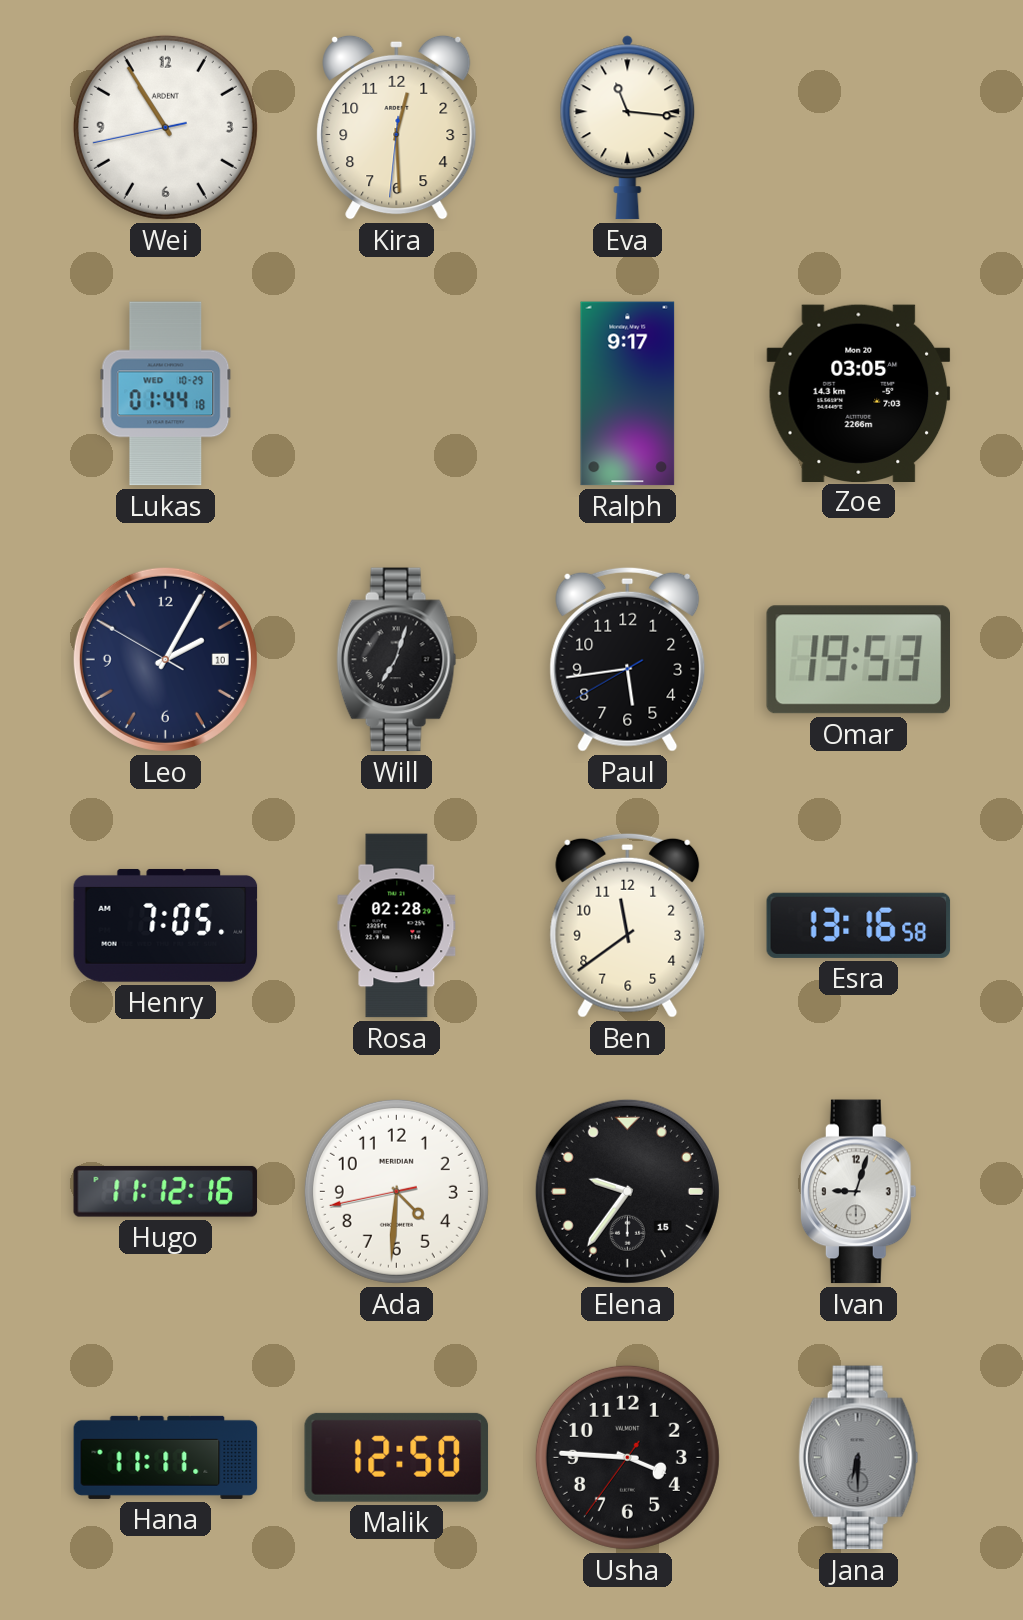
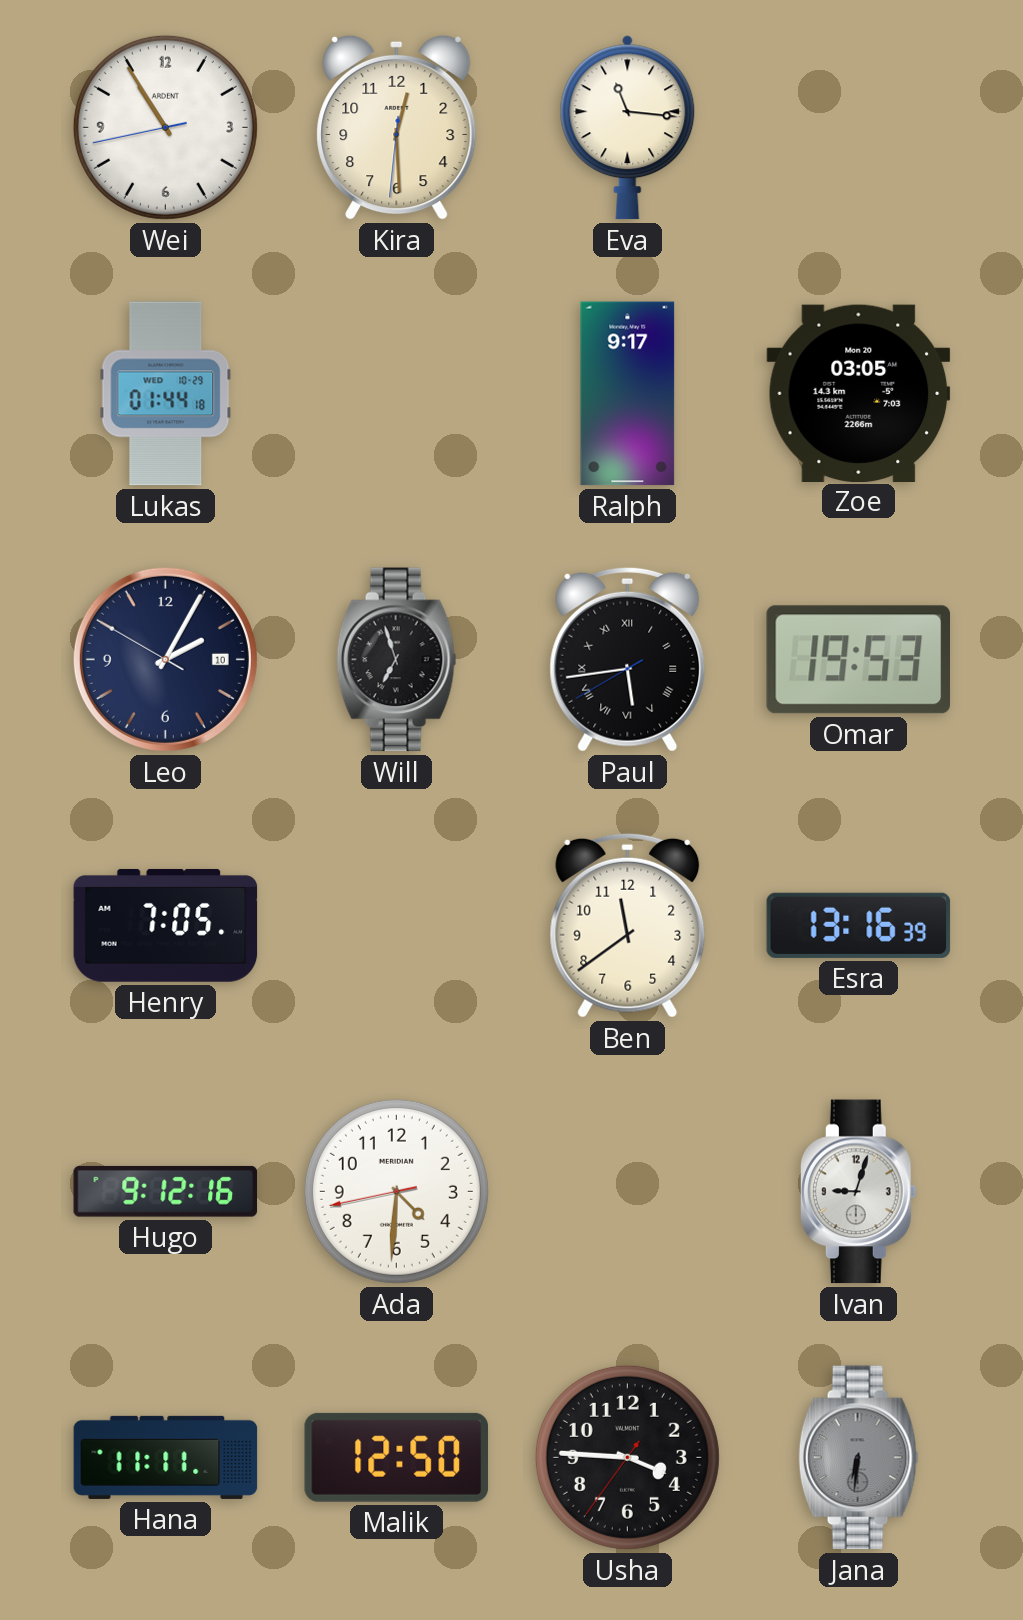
Will: 7:03 -> 6:57 (397, 660)
Paul numerals: Arabic -> Roman (628, 659)
Rosa: 02:28 -> none (397, 926)
Esra: 13:16:58 -> 13:16:39 (859, 925)
Hugo: 11:12 -> 9:12 (166, 1191)
Elena: 9:36 -> none (627, 1191)
Jana: 6:30 -> 6:31 (859, 1458)
